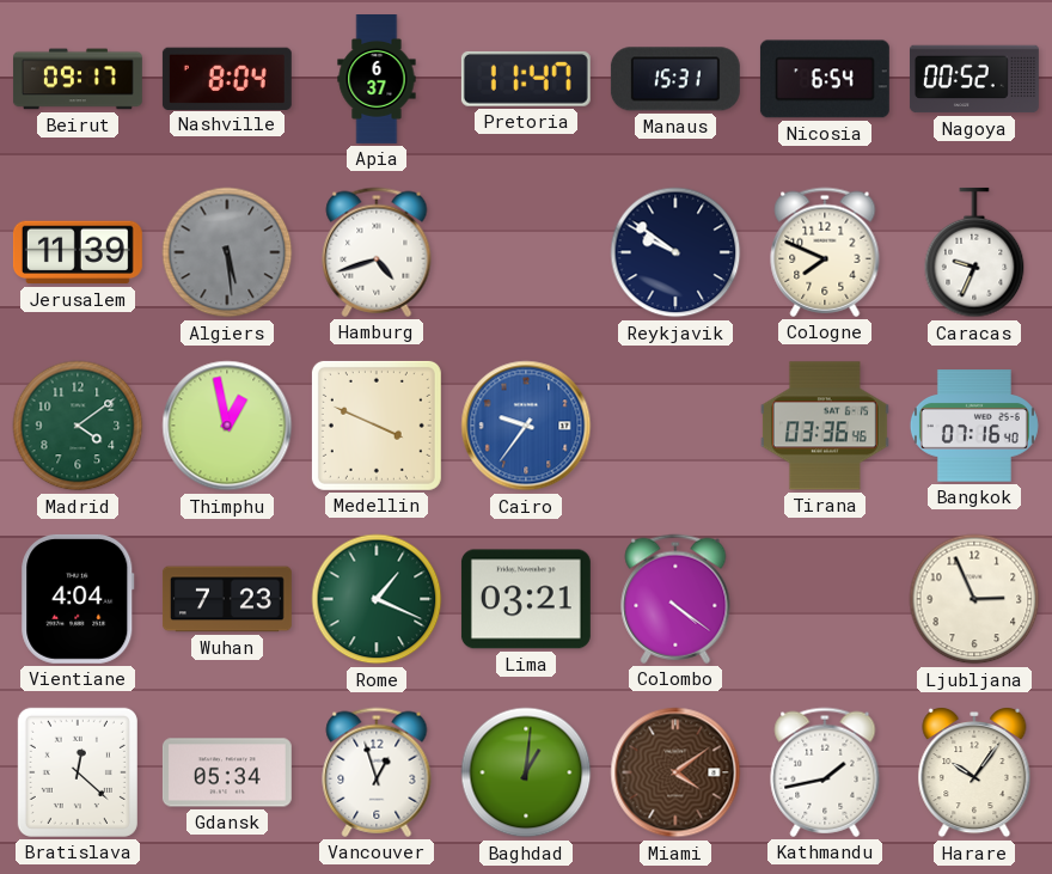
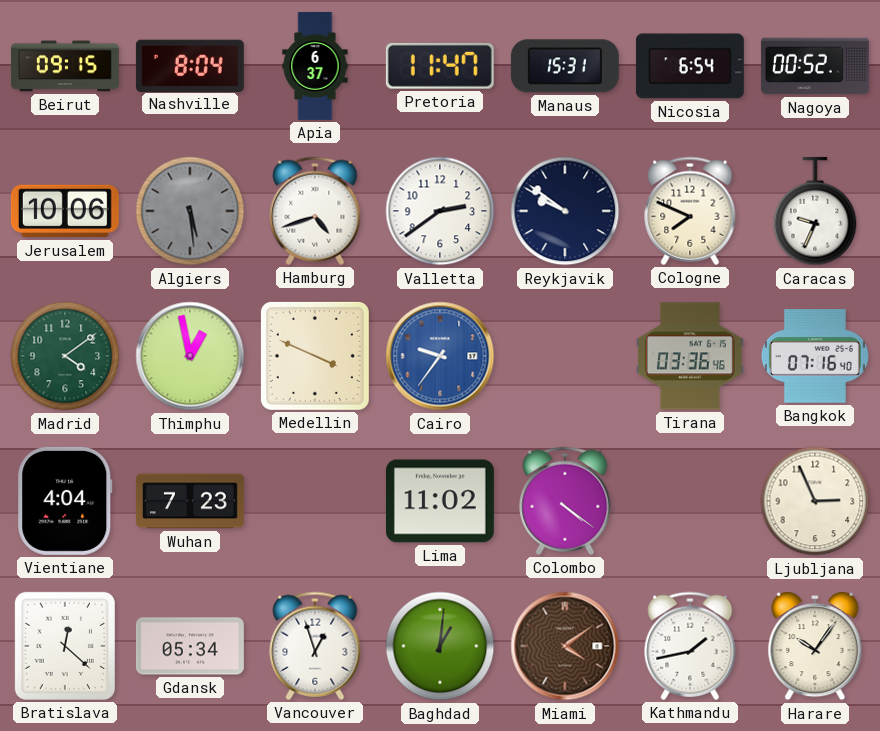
Beirut: 09:17 -> 09:15 (65, 66)
Jerusalem: 11:39 -> 10:06 (65, 211)
Valletta: none -> 2:39 (440, 211)
Rome: 1:19 -> none (377, 599)
Lima: 03:21 -> 11:02 (440, 501)
